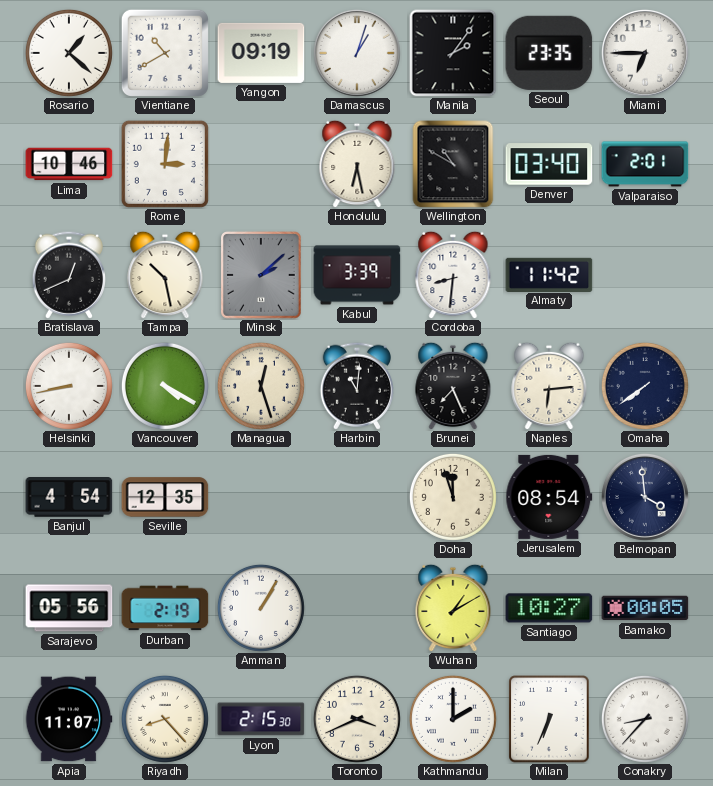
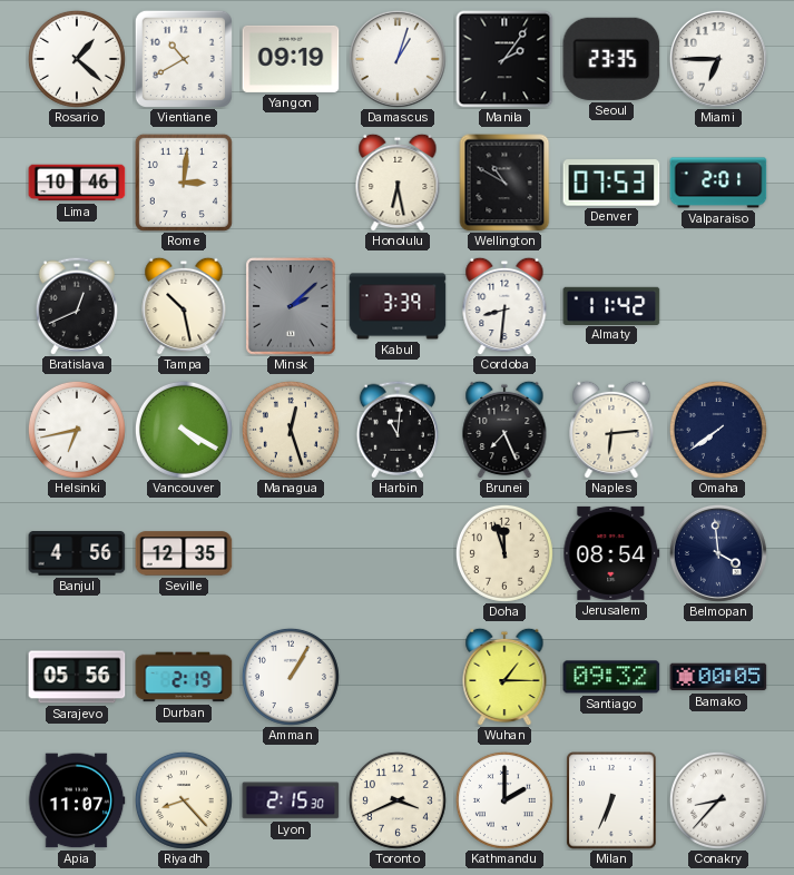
Denver: 03:40 -> 07:53 (611, 183)
Helsinki: 8:43 -> 6:43 (77, 430)
Banjul: 4:54 -> 4:56 (77, 554)
Wuhan: 1:10 -> 1:15 (504, 677)
Santiago: 10:27 -> 09:32 (611, 677)
